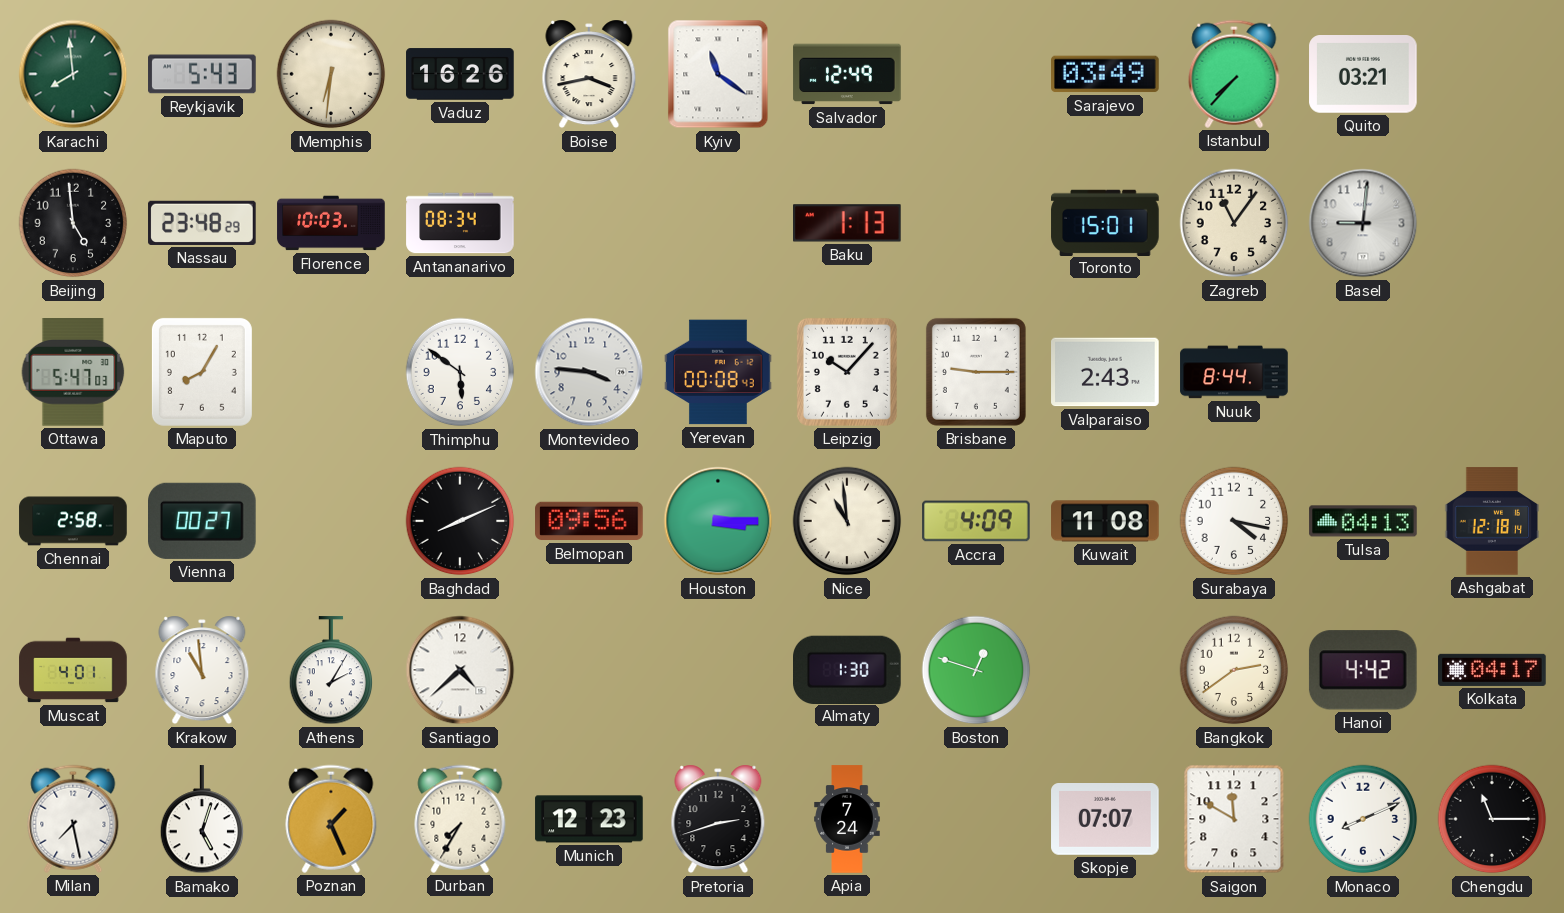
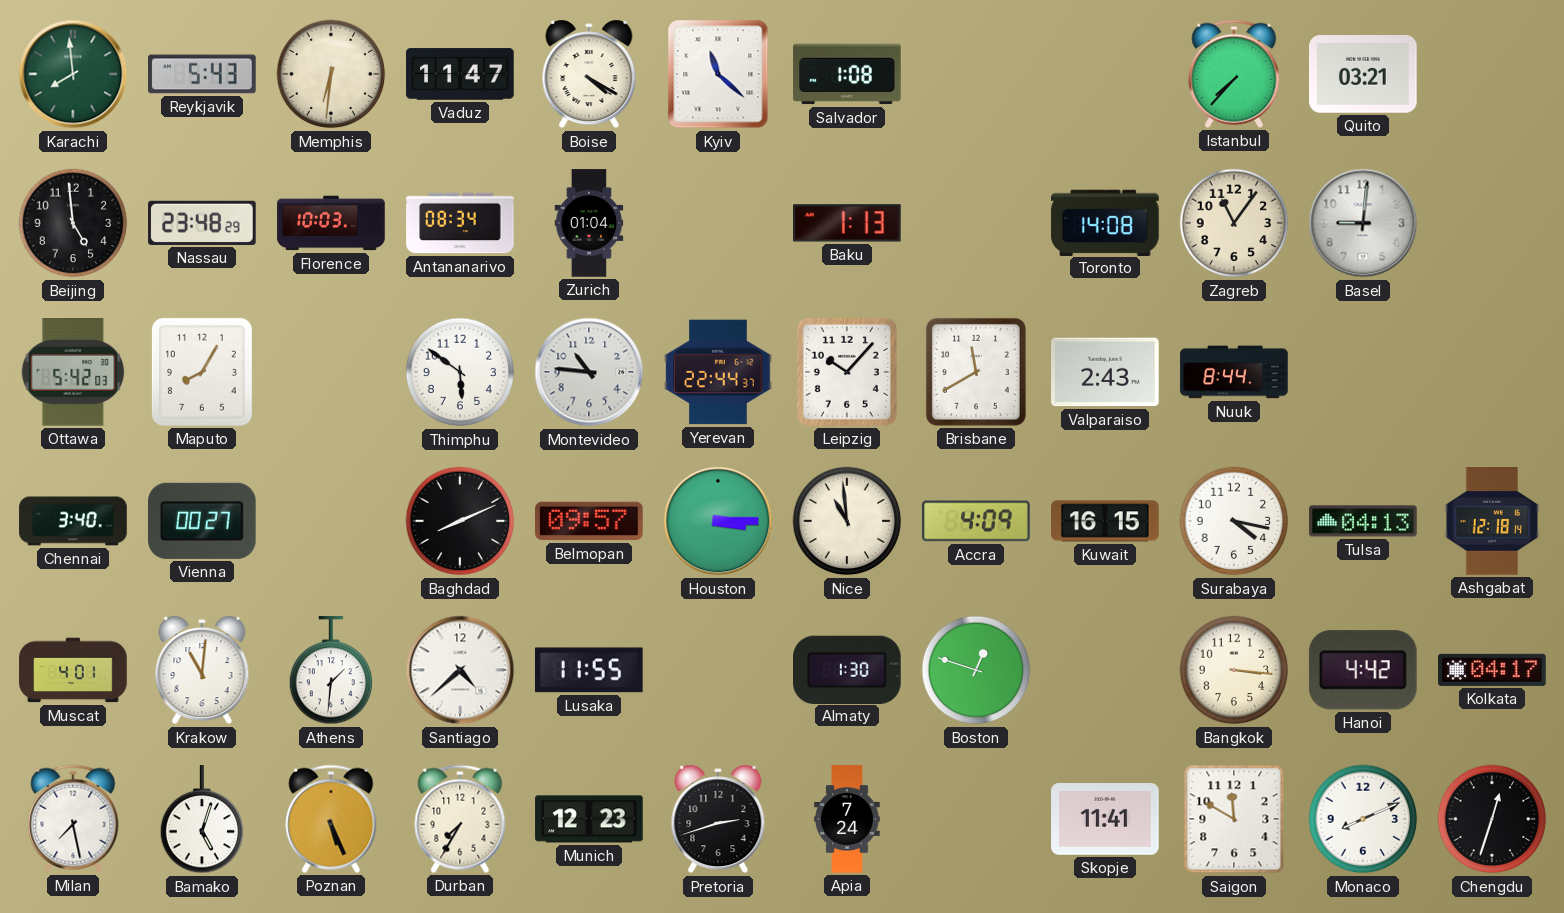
Vaduz: 16:26 -> 11:47 (460, 74)
Boise: 3:43 -> 4:20 (589, 74)
Kyiv: 11:21 -> 11:22 (718, 74)
Salvador: 12:49 -> 1:08 (847, 74)
Sarajevo: 03:49 -> none (1105, 74)
Zurich: none -> 01:04 (589, 223)
Toronto: 15:01 -> 14:08 (1105, 222)
Ottawa: 5:47 -> 5:42 (73, 372)
Montevideo: 3:46 -> 10:46 (589, 372)
Yerevan: 00:08 -> 22:44 (718, 372)
Brisbane: 9:15 -> 11:40 (976, 372)
Chennai: 2:58 -> 3:40 (73, 521)
Belmopan: 09:56 -> 09:57 (589, 521)
Kuwait: 11:08 -> 16:15 (1105, 521)
Krakow: 10:59 -> 11:01 (202, 670)
Athens: 2:05 -> 1:31 (331, 671)
Lusaka: none -> 11:55 (589, 670)
Bangkok: 2:39 -> 3:16 (1234, 670)
Poznan: 1:26 -> 5:26 (331, 819)
Skopje: 07:07 -> 11:41 (1105, 820)
Chengdu: 11:15 -> 12:33 (1492, 819)
